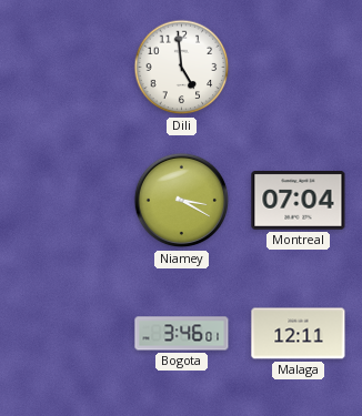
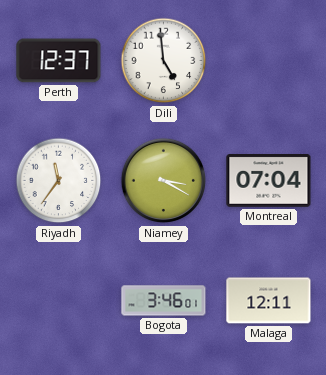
Perth: none -> 12:37 (59, 61)
Riyadh: none -> 11:36 (59, 181)
